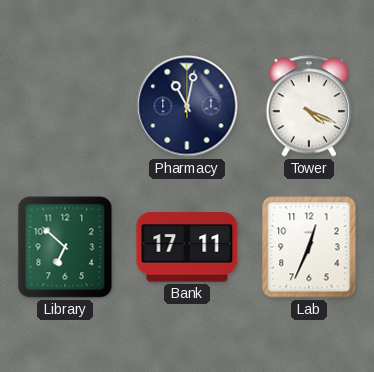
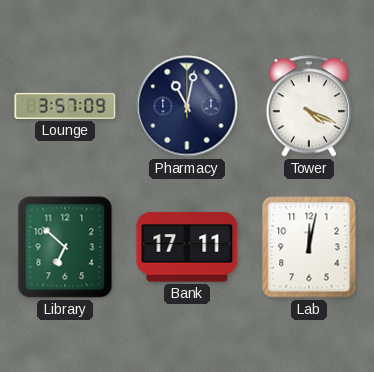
Lounge: none -> 3:57 (65, 106)
Lab: 12:34 -> 12:02 (309, 247)
